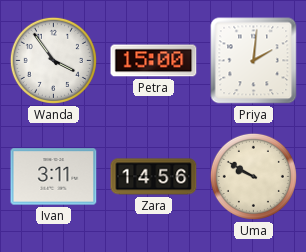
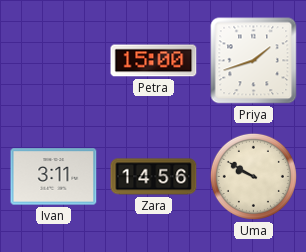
Wanda: 3:54 -> none (53, 60)
Priya: 2:01 -> 1:42 (254, 61)
